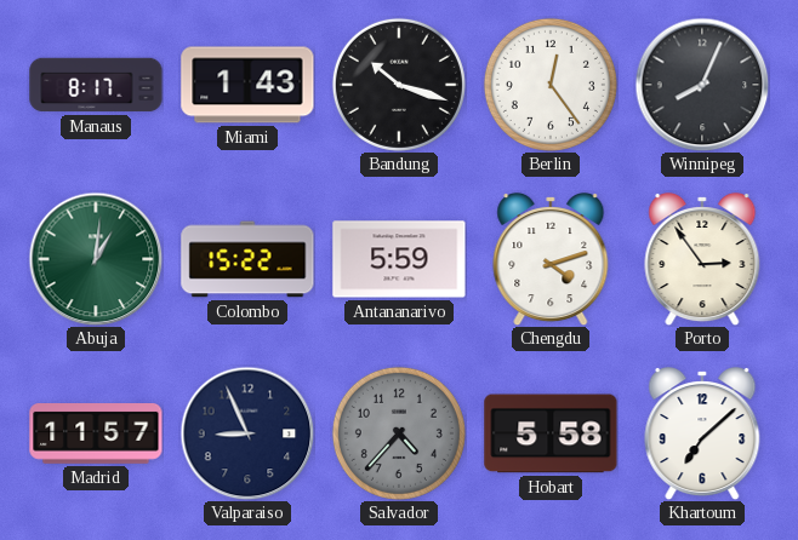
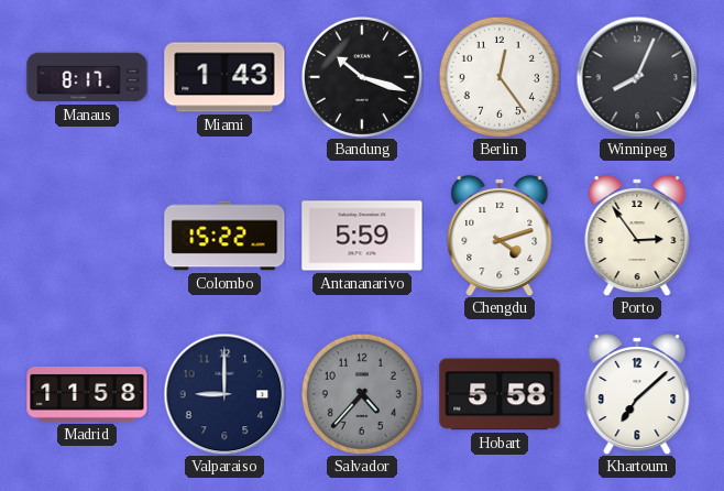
Abuja: 1:01 -> none (96, 259)
Madrid: 11:57 -> 11:58 (87, 395)
Valparaiso: 8:56 -> 9:00 (224, 394)
